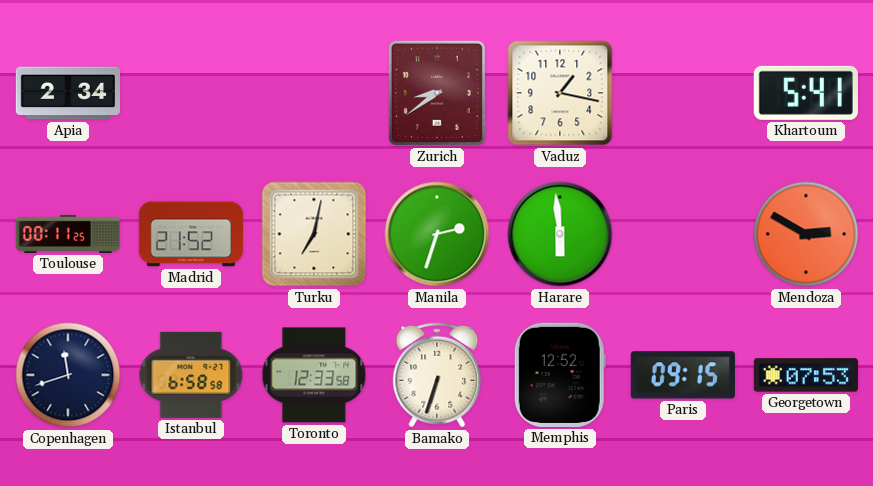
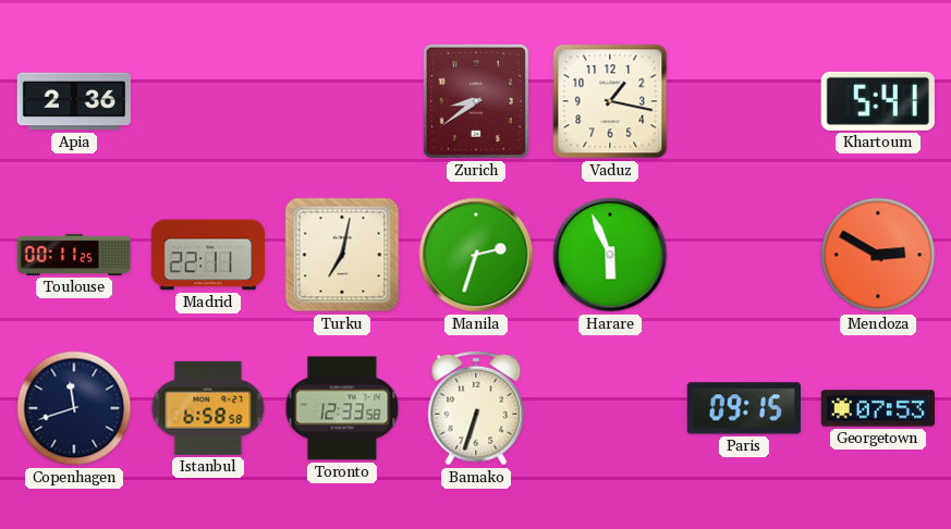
Apia: 2:34 -> 2:36 (73, 101)
Madrid: 21:52 -> 22:11 (207, 255)
Harare: 5:59 -> 5:56 (610, 255)
Memphis: 12:52 -> none (560, 375)
